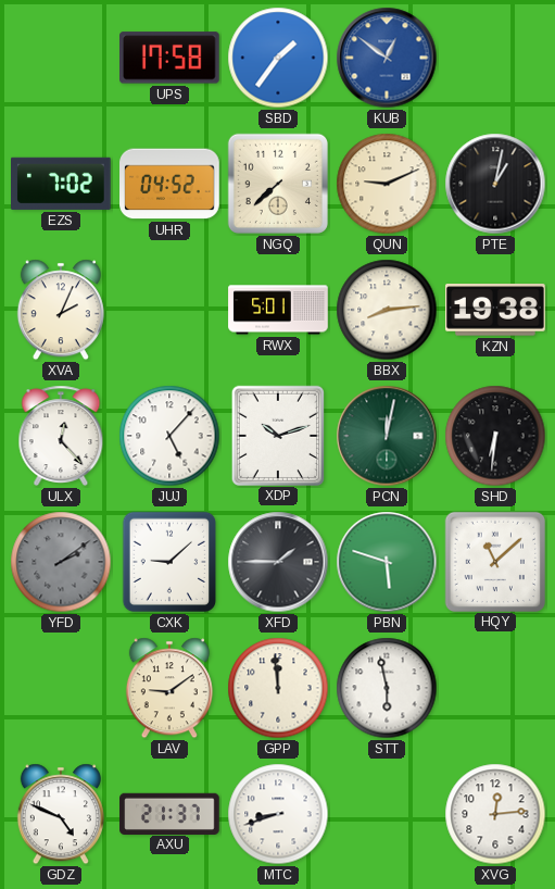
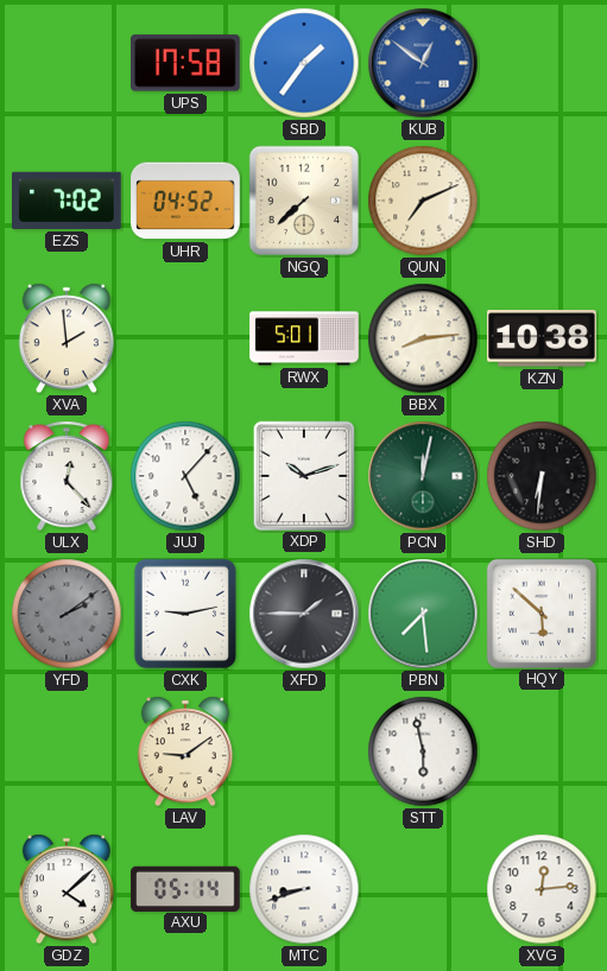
QUN: 9:11 -> 7:11 (423, 201)
PTE: 1:02 -> none (495, 184)
XVA: 2:04 -> 1:59 (67, 338)
KZN: 19:38 -> 10:38 (543, 338)
CXK: 9:08 -> 9:13 (185, 614)
PBN: 5:48 -> 7:29 (423, 614)
HQY: 11:08 -> 5:52 (540, 613)
GPP: 11:59 -> none (278, 688)
GDZ: 4:49 -> 4:08 (67, 889)
AXU: 21:37 -> 05:14 (185, 888)
